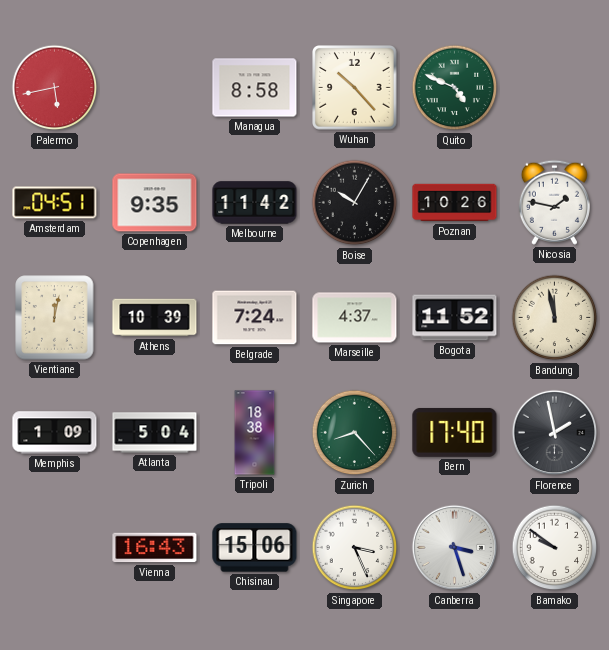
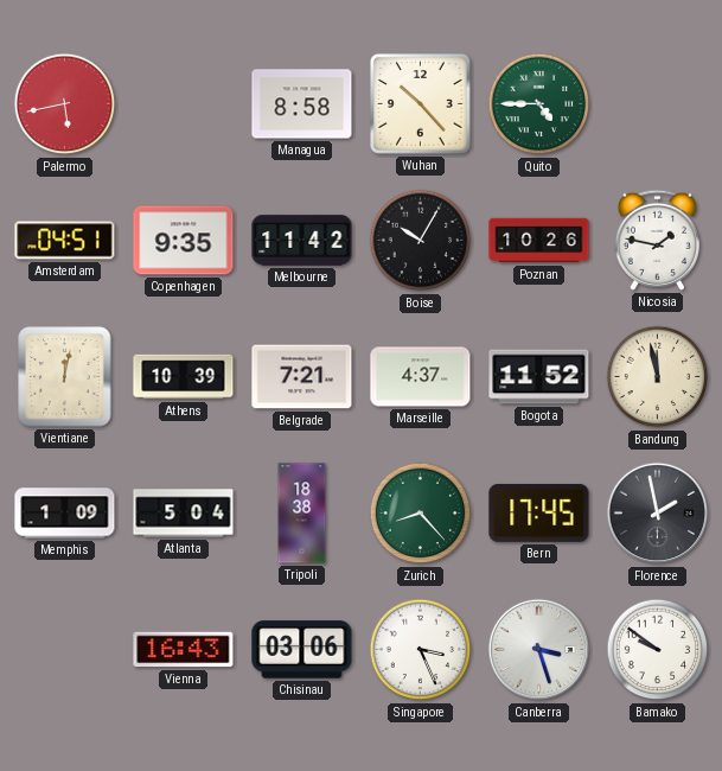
Quito: 4:49 -> 4:45 (539, 104)
Belgrade: 7:24 -> 7:21 (302, 377)
Bern: 17:40 -> 17:45 (539, 512)
Chisinau: 15:06 -> 03:06 (302, 650)
